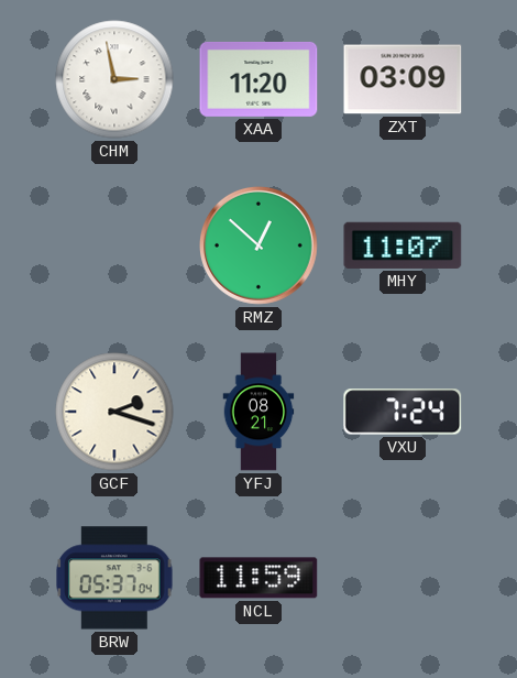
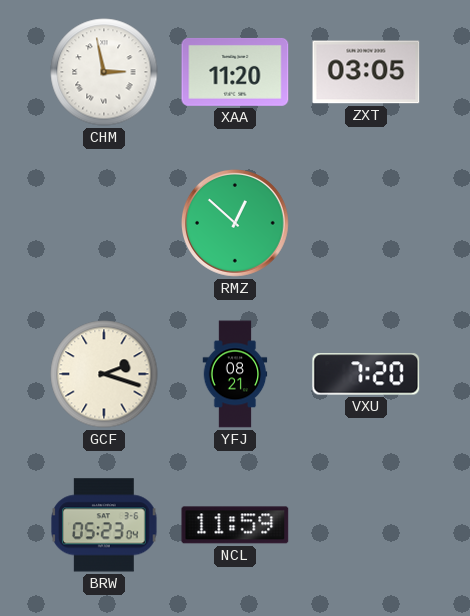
ZXT: 03:09 -> 03:05 (366, 72)
MHY: 11:07 -> none (403, 245)
VXU: 7:24 -> 7:20 (366, 374)
BRW: 05:37 -> 05:23 (104, 525)
